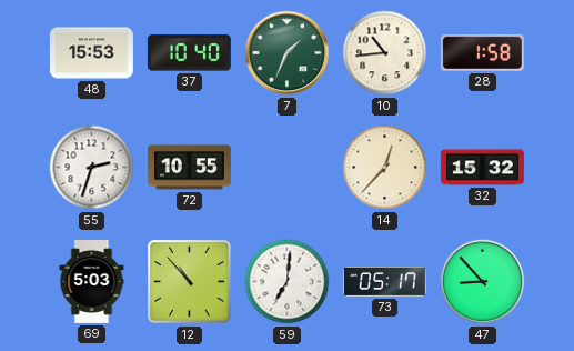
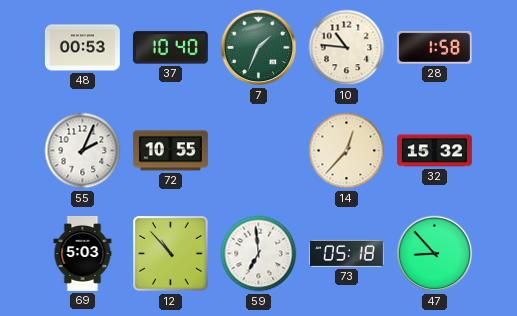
48: 15:53 -> 00:53 (82, 48)
10: 10:44 -> 10:46 (347, 48)
55: 2:33 -> 2:04 (83, 151)
59: 7:01 -> 6:59 (259, 254)
73: 05:17 -> 05:18 (346, 253)
